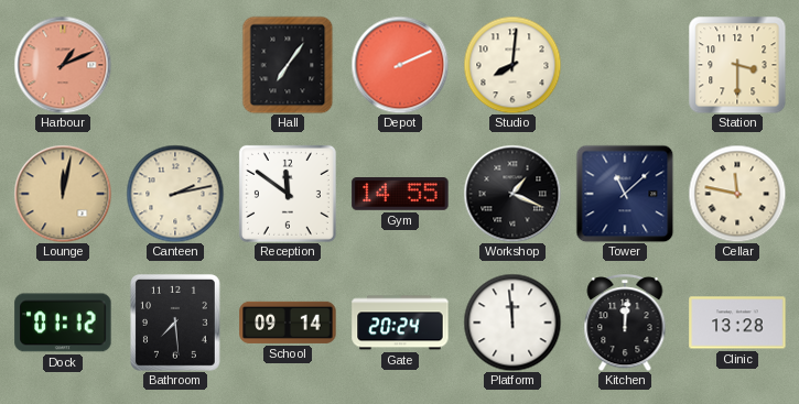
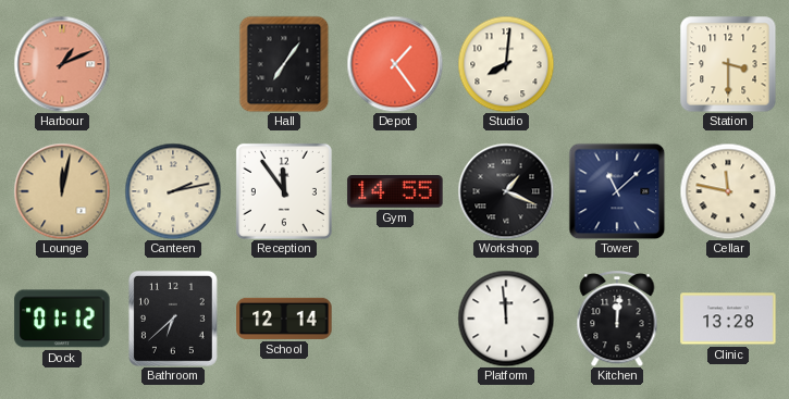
Depot: 2:11 -> 1:24 (395, 64)
Reception: 11:51 -> 11:54 (284, 191)
Bathroom: 7:29 -> 6:38 (173, 319)
School: 09:14 -> 12:14 (284, 319)
Gate: 20:24 -> none (400, 323)
